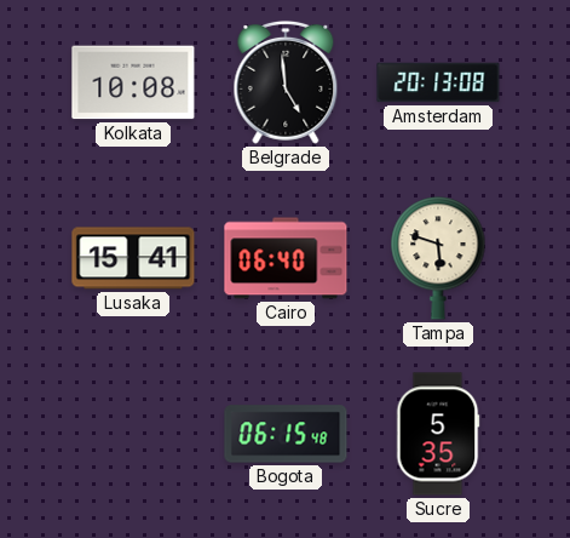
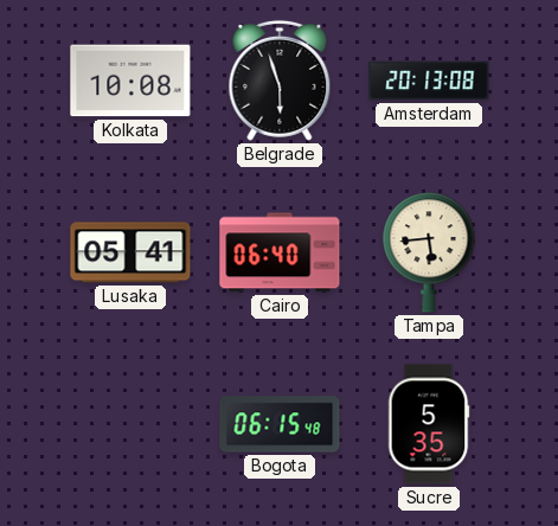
Belgrade: 4:59 -> 5:57 (280, 81)
Lusaka: 15:41 -> 05:41 (130, 252)
Tampa: 5:48 -> 5:44 (429, 252)
